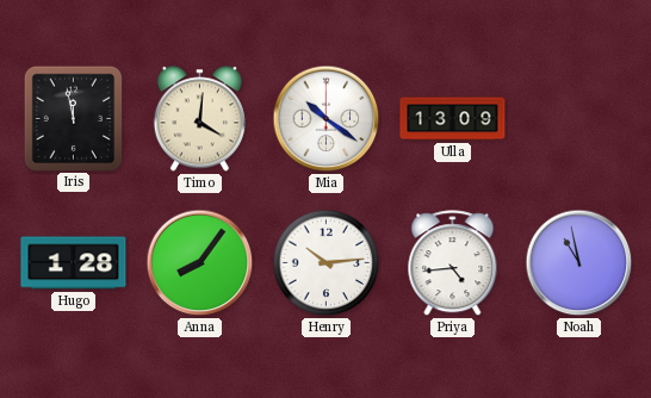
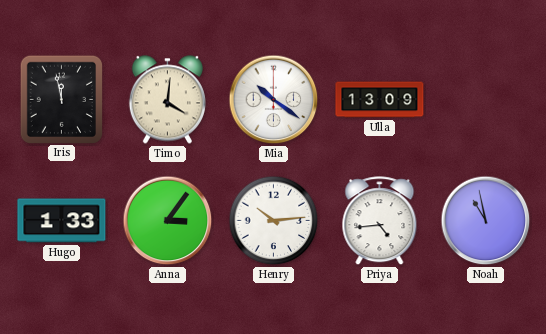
Hugo: 1:28 -> 1:33 (62, 221)
Anna: 8:06 -> 3:06 (168, 221)
